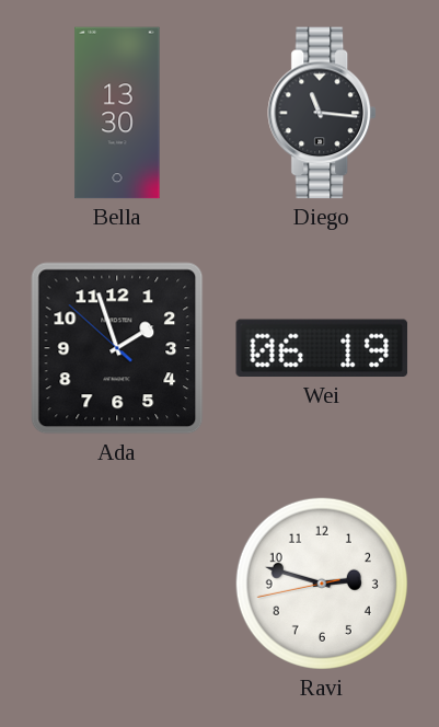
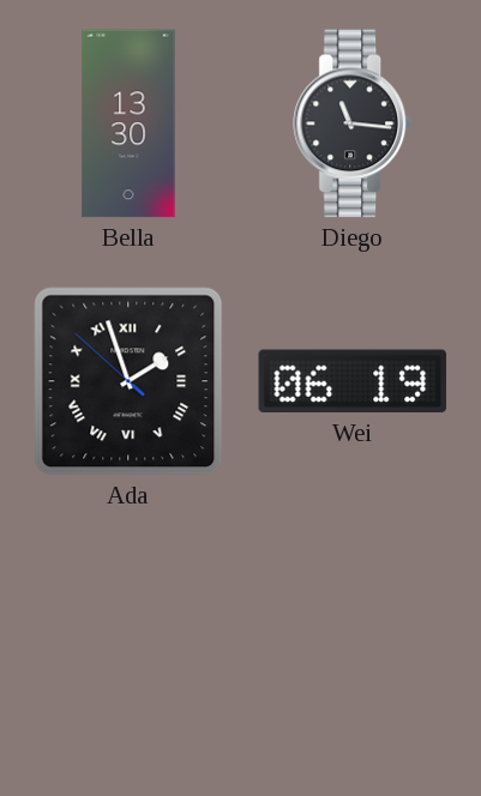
Ada numerals: Arabic -> Roman (128, 381)
Ravi: 2:47 -> none (322, 584)
